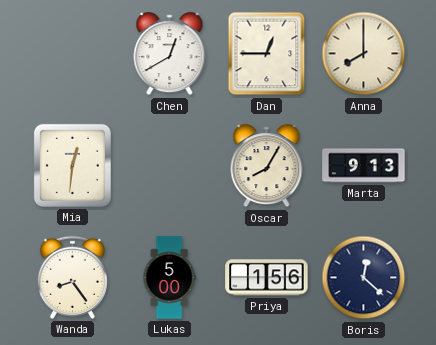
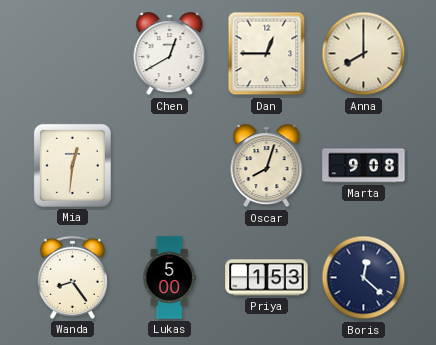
Oscar: 8:05 -> 8:03 (267, 166)
Marta: 9:13 -> 9:08 (364, 166)
Priya: 1:56 -> 1:53 (267, 278)
